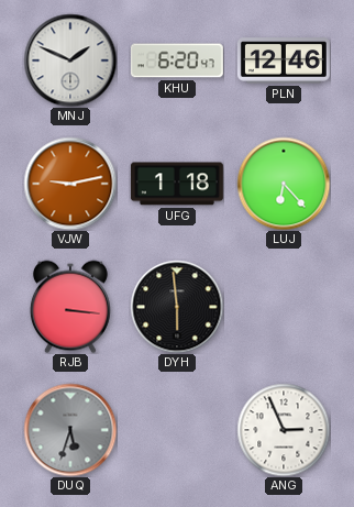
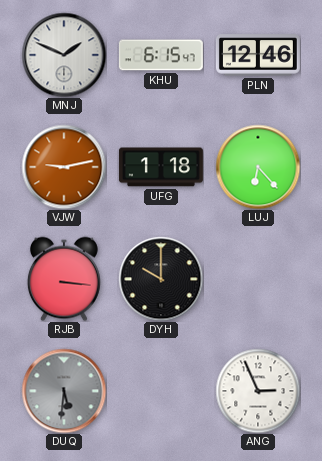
KHU: 6:20 -> 6:15 (161, 55)
DYH: 5:59 -> 10:00 (161, 279)
DUQ: 5:33 -> 5:31 (64, 391)
